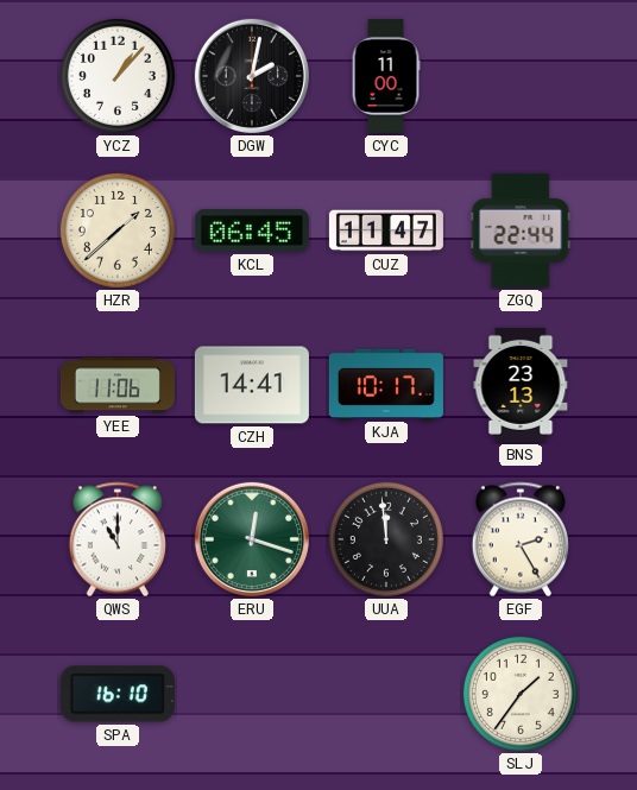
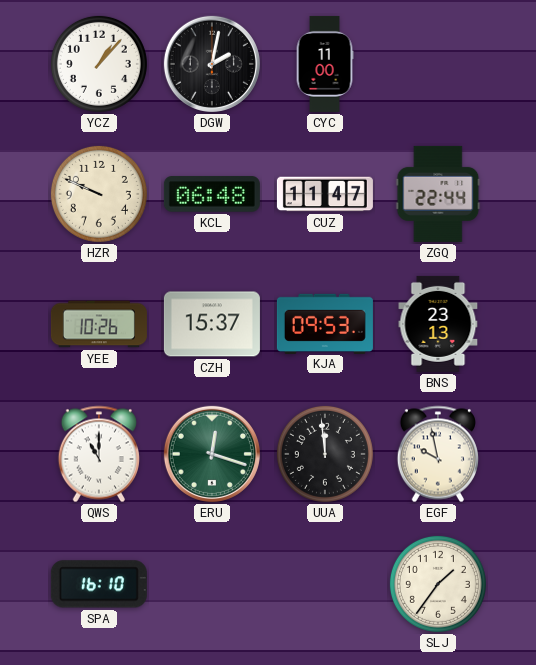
HZR: 1:38 -> 9:49 (99, 194)
KCL: 06:45 -> 06:48 (212, 194)
YEE: 11:06 -> 10:26 (99, 324)
CZH: 14:41 -> 15:37 (212, 324)
KJA: 10:17 -> 09:53 (325, 323)
EGF: 2:25 -> 9:58 (438, 454)
